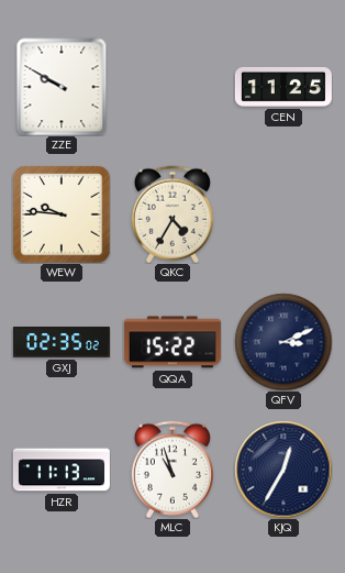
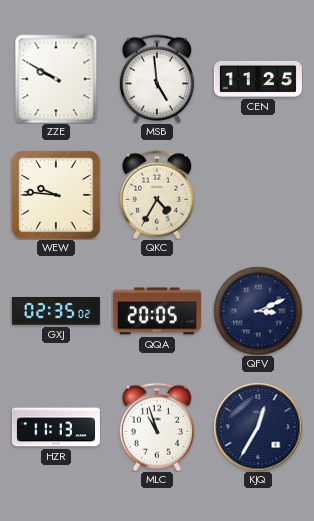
MSB: none -> 4:59 (157, 79)
QQA: 15:22 -> 20:05 (157, 311)
